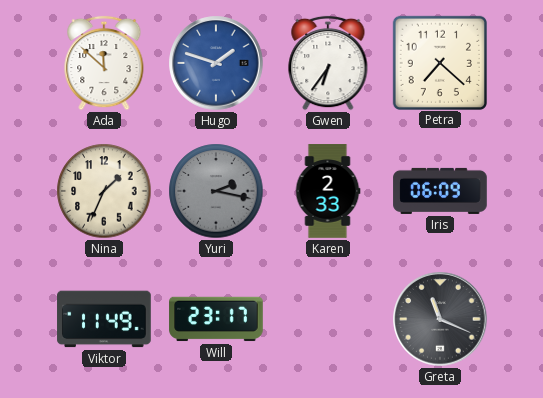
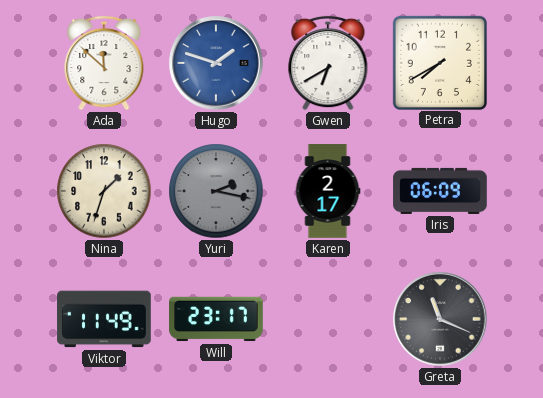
Gwen: 6:36 -> 6:40 (328, 63)
Petra: 7:22 -> 7:40 (439, 62)
Nina: 1:34 -> 1:33 (104, 191)
Karen: 2:33 -> 2:17 (328, 191)
